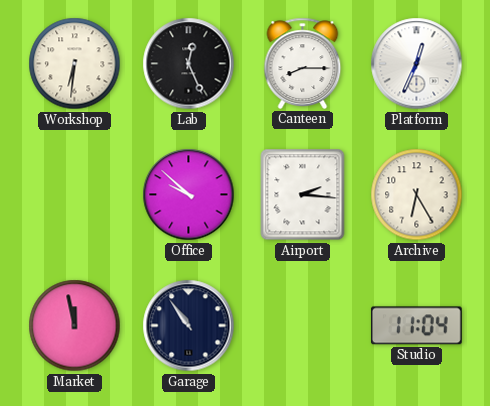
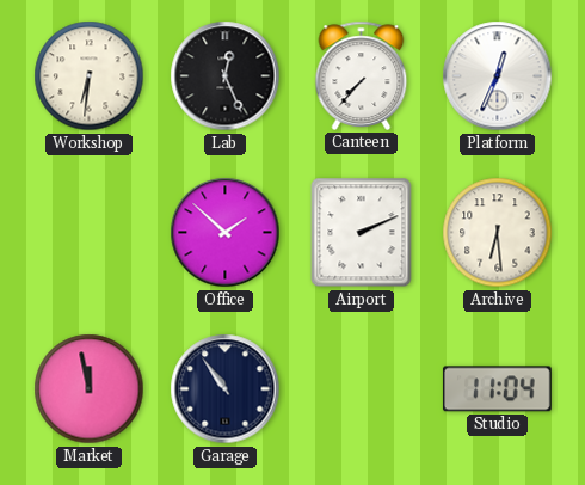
Canteen: 8:15 -> 7:37 (362, 75)
Office: 9:52 -> 1:52 (226, 233)
Airport: 2:16 -> 2:11 (362, 233)
Archive: 6:25 -> 6:29 (498, 233)
